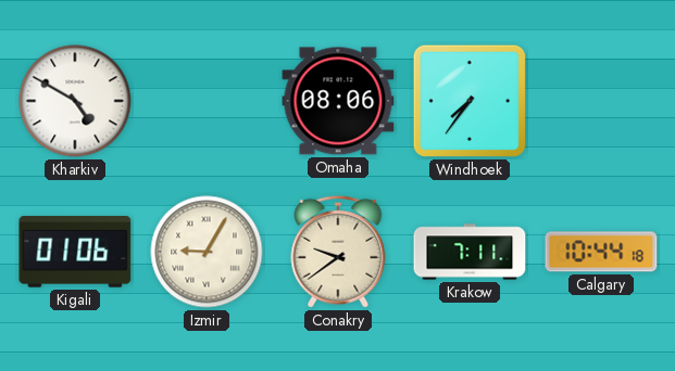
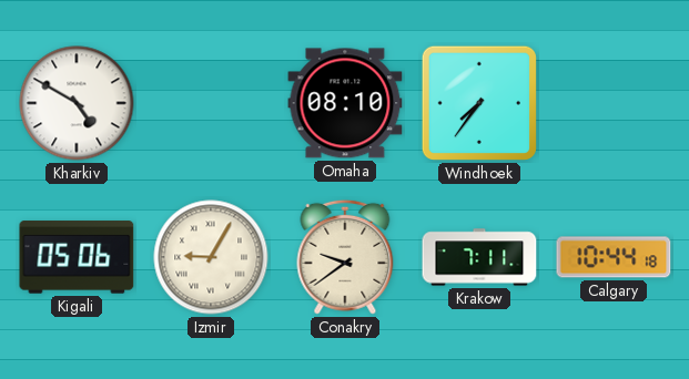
Omaha: 08:06 -> 08:10 (345, 103)
Kigali: 01:06 -> 05:06 (77, 257)
